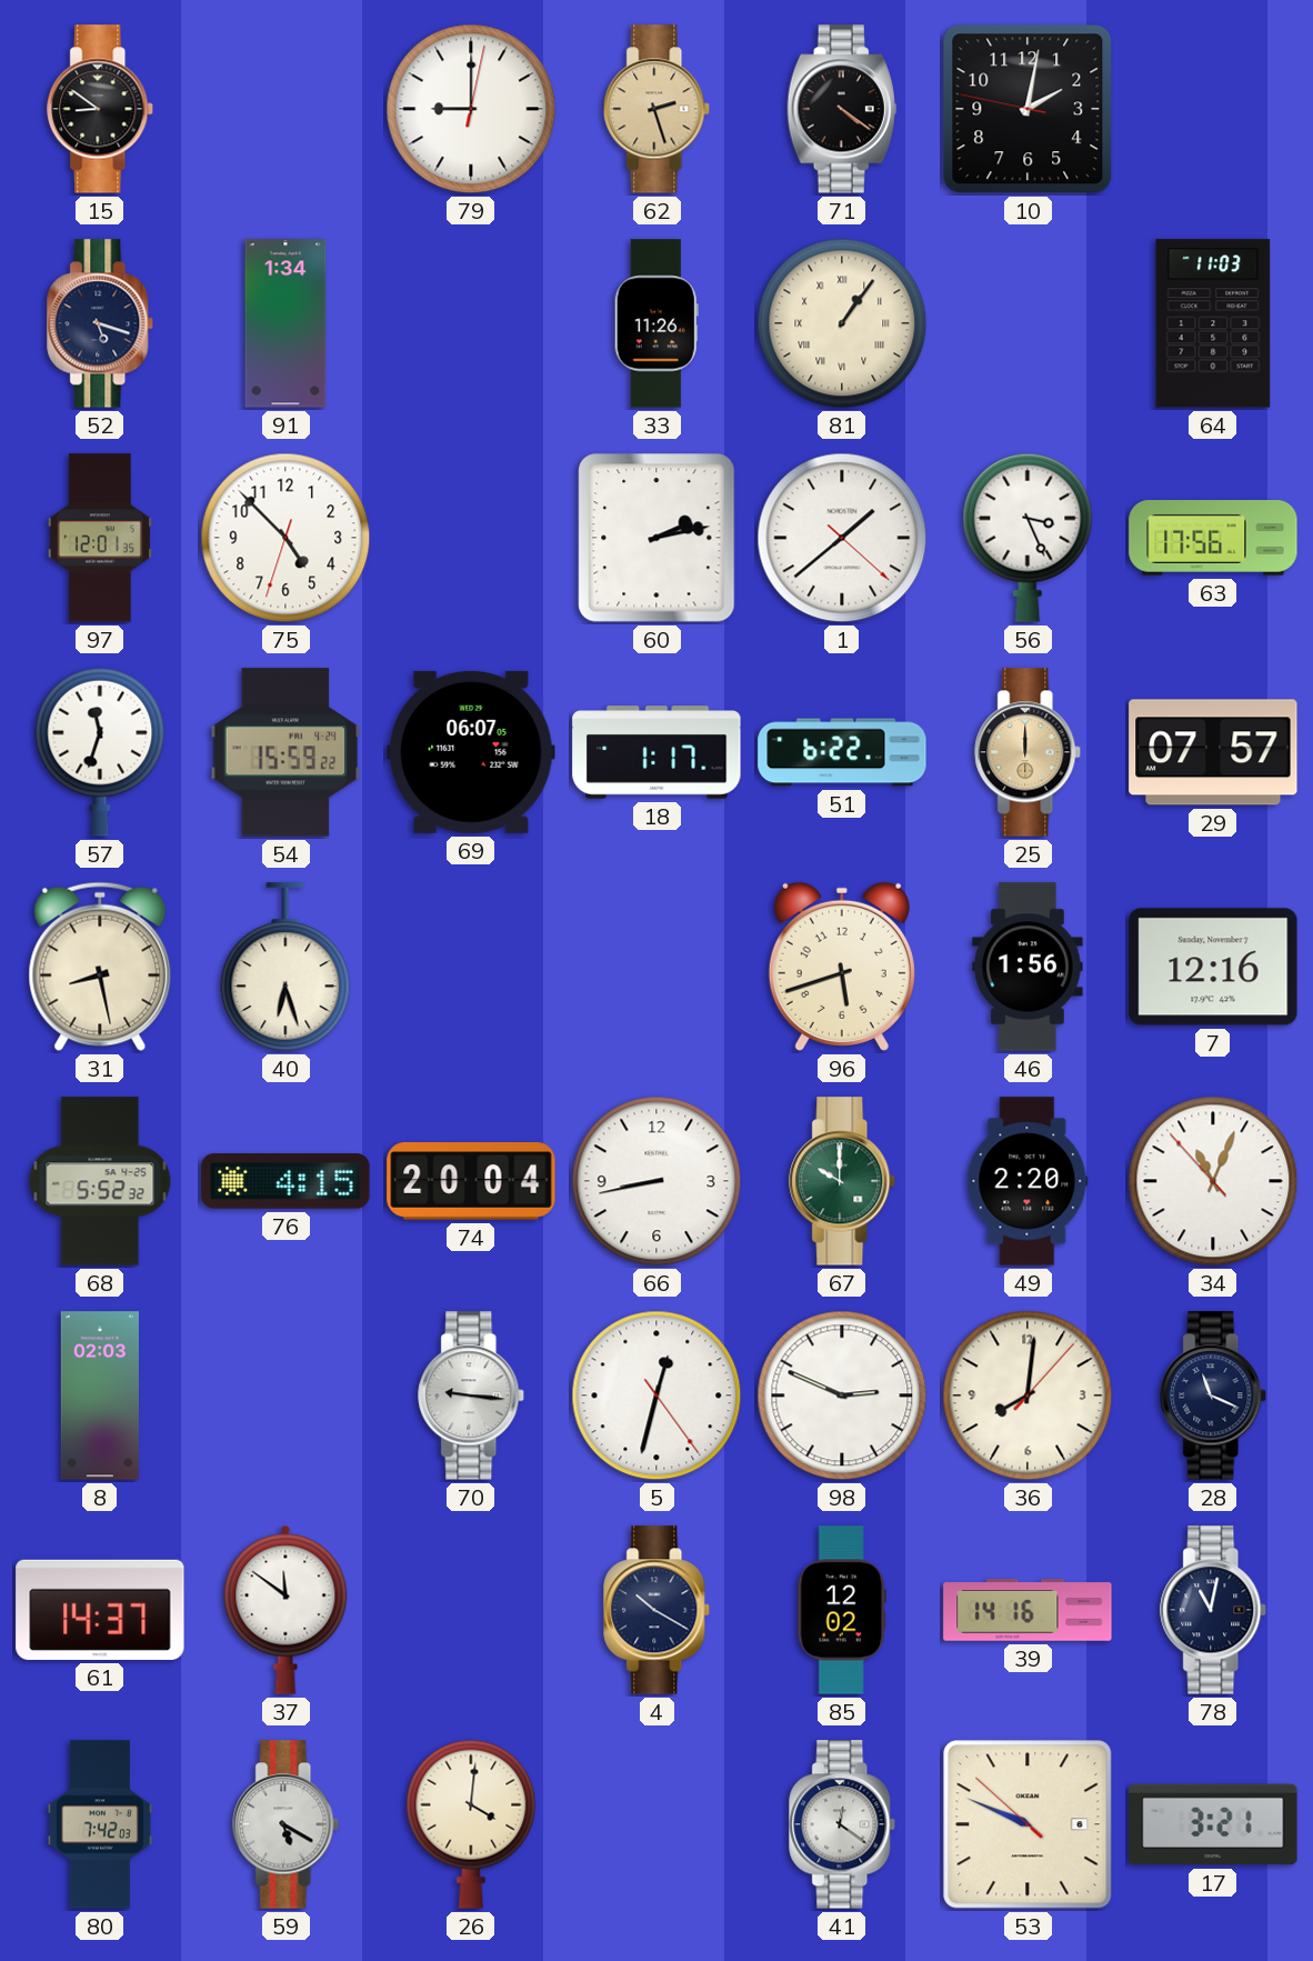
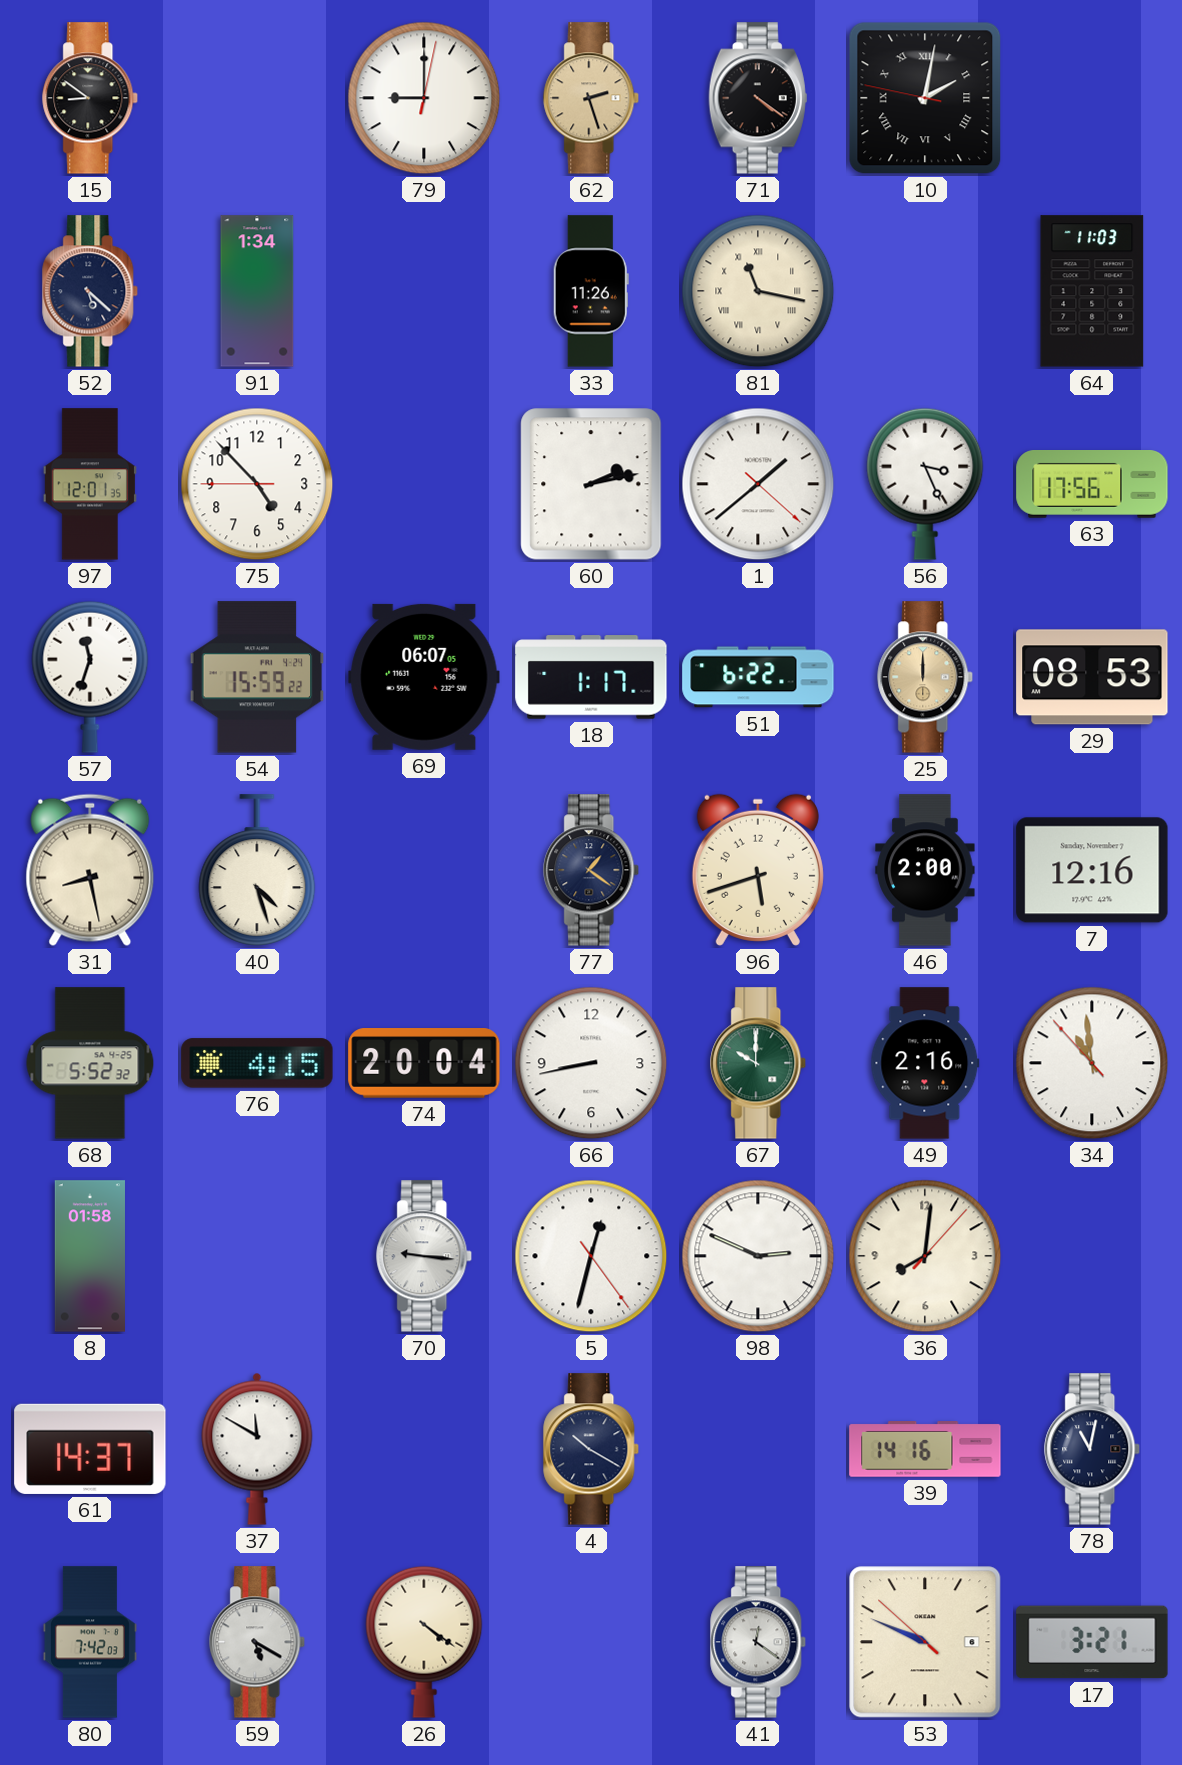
10 numerals: Arabic -> Roman (925, 98)
52: 5:18 -> 5:22 (91, 291)
81: 1:06 -> 11:17 (758, 291)
75: 4:52:33 -> 4:52:45 (257, 484)
29: 07:57 -> 08:53 (1092, 677)
40: 6:27 -> 4:27 (257, 870)
77: none -> 1:21 (592, 870)
46: 1:56 -> 2:00 (925, 870)
49: 2:20 -> 2:16 (925, 1063)
34: 11:03 -> 10:58 (1092, 1063)
8: 02:03 -> 01:58 (90, 1256)
28: 11:19 -> none (1214, 1395)
37: 11:51 -> 11:50 (257, 1449)
85: 12:02 -> none (842, 1610)
26: 4:01 -> 4:21 (424, 1642)
